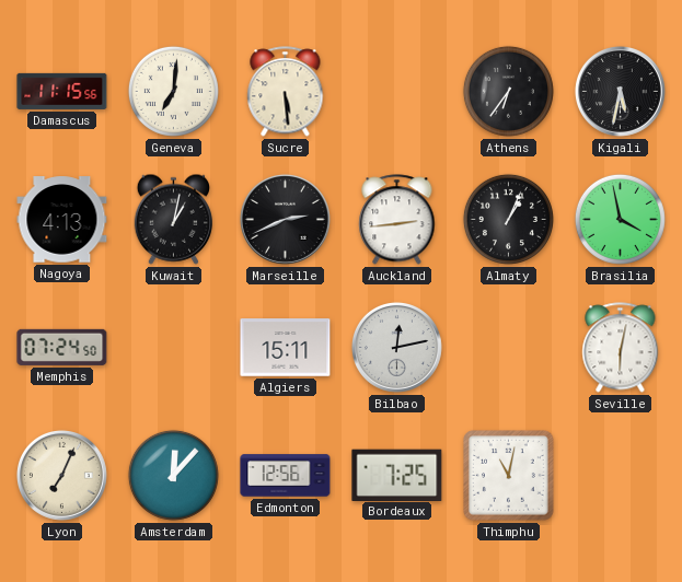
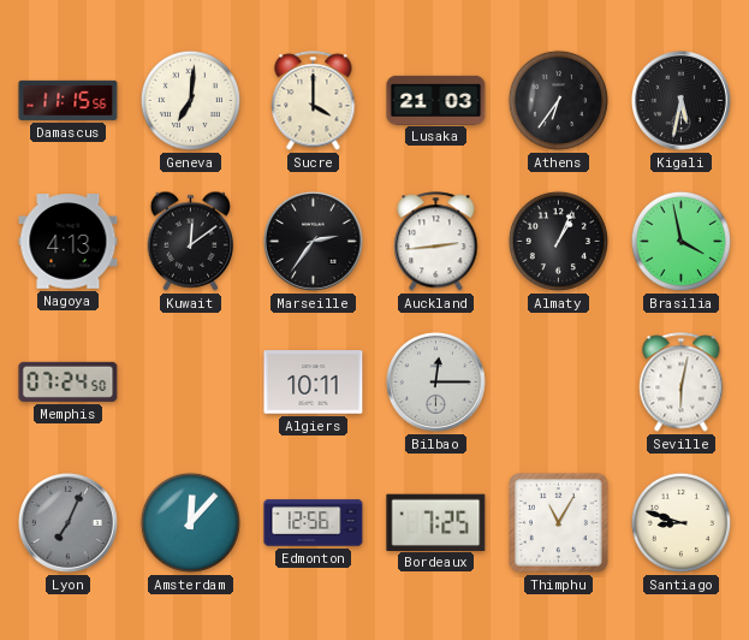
Sucre: 5:29 -> 4:00 (314, 101)
Lusaka: none -> 21:03 (436, 100)
Kuwait: 1:02 -> 12:09 (190, 241)
Marseille: 2:41 -> 2:36 (313, 241)
Algiers: 15:11 -> 10:11 (314, 383)
Bilbao: 12:13 -> 12:15 (435, 381)
Lyon dial: cream -> grey (67, 522)
Thimphu: 11:02 -> 11:05 (559, 523)
Santiago: none -> 8:48 (680, 522)
